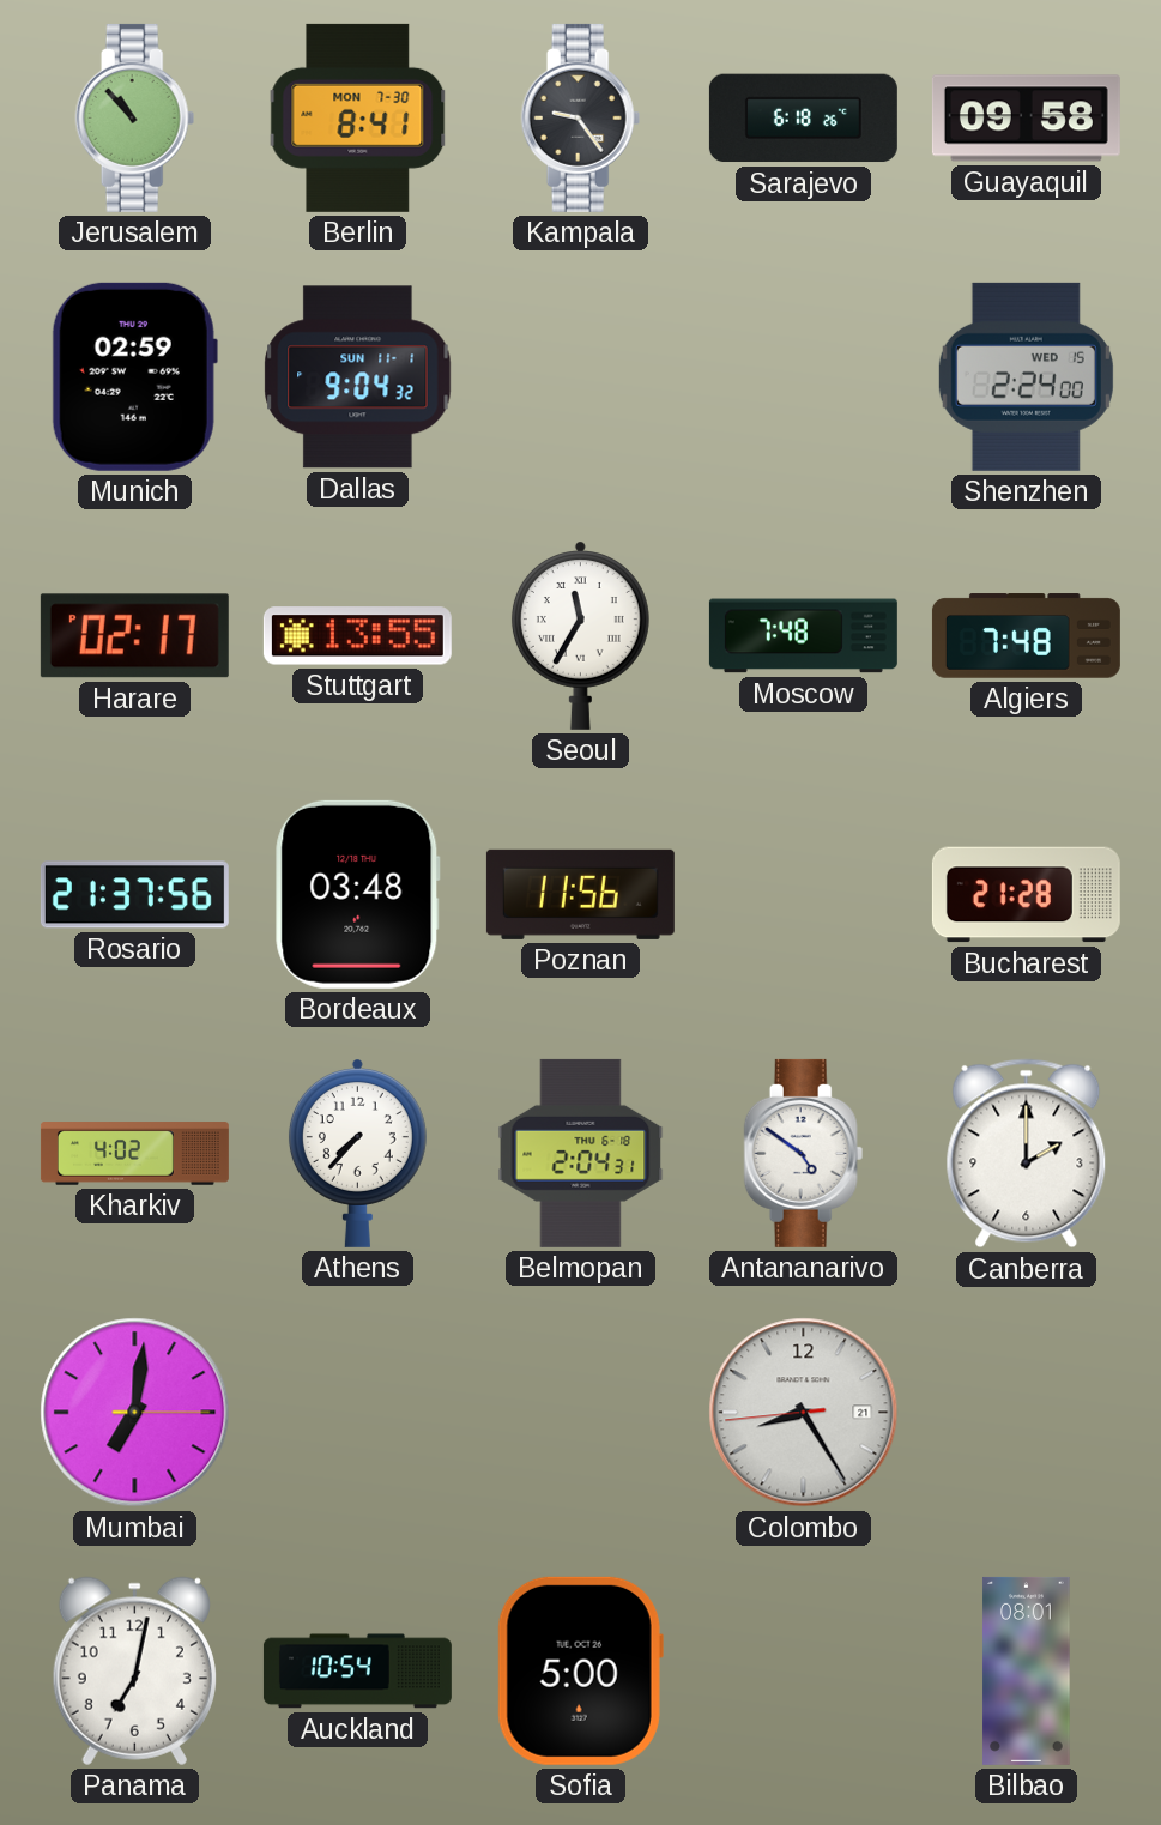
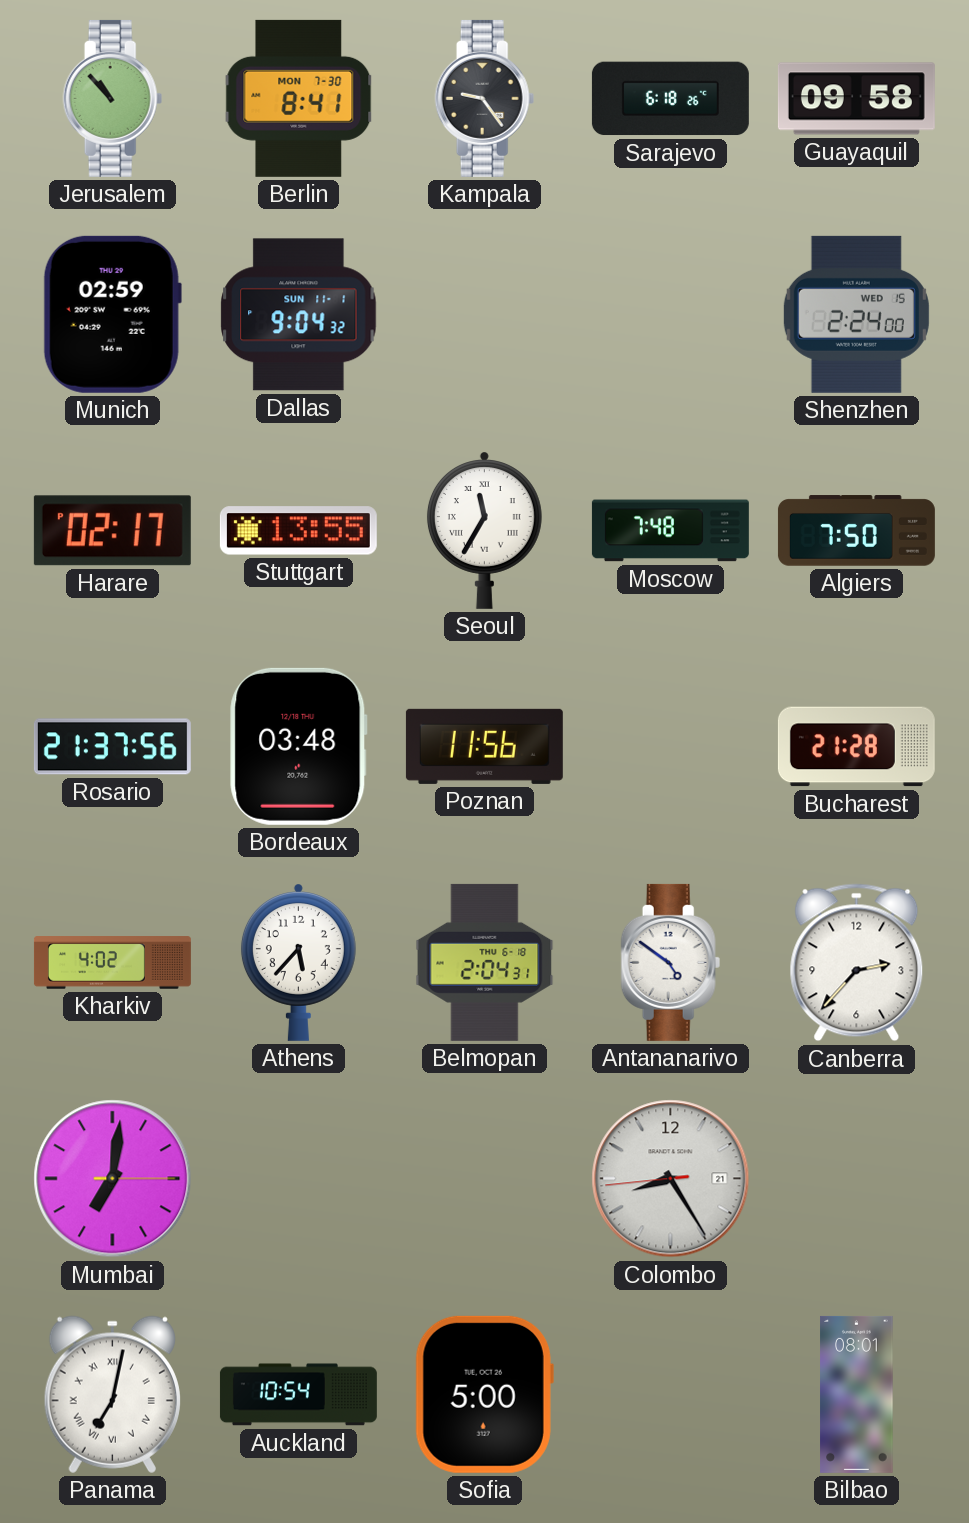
Algiers: 7:48 -> 7:50 (856, 531)
Athens: 7:37 -> 5:37 (298, 962)
Canberra: 2:00 -> 2:37 (857, 963)
Panama numerals: Arabic -> Roman (112, 1394)
